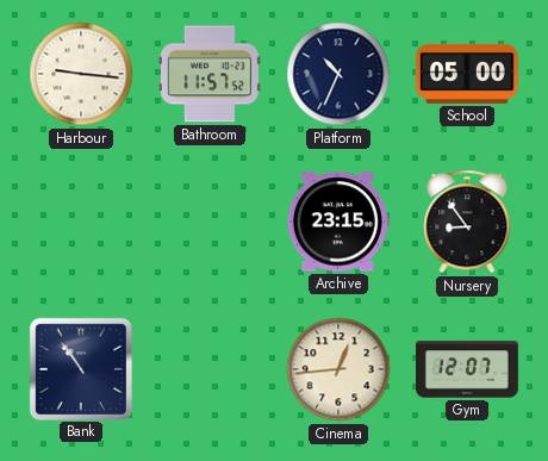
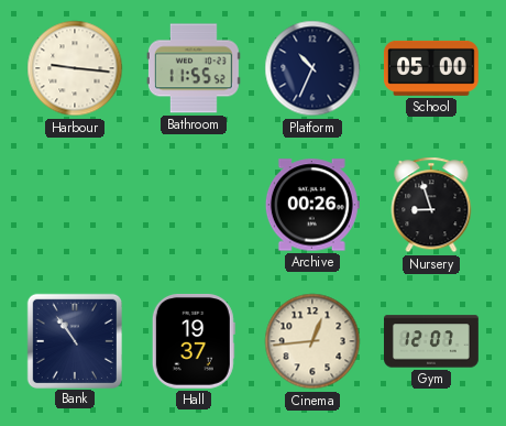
Bathroom: 11:57 -> 11:55 (194, 68)
Archive: 23:15 -> 00:26 (312, 205)
Nursery: 8:54 -> 8:57 (431, 205)
Hall: none -> 19:37 (194, 341)
